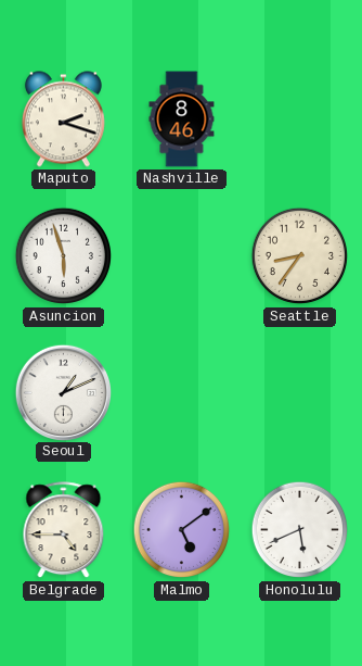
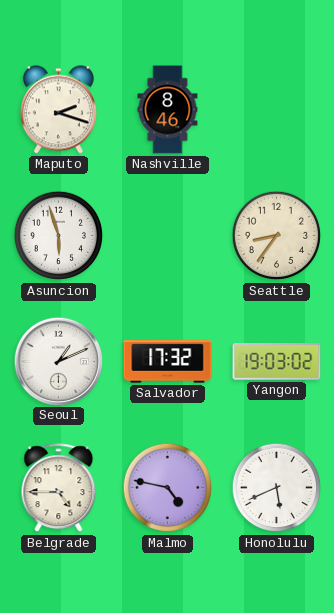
Salvador: none -> 17:32 (168, 362)
Yangon: none -> 19:03 (277, 362)
Malmo: 5:09 -> 4:47 (168, 488)
